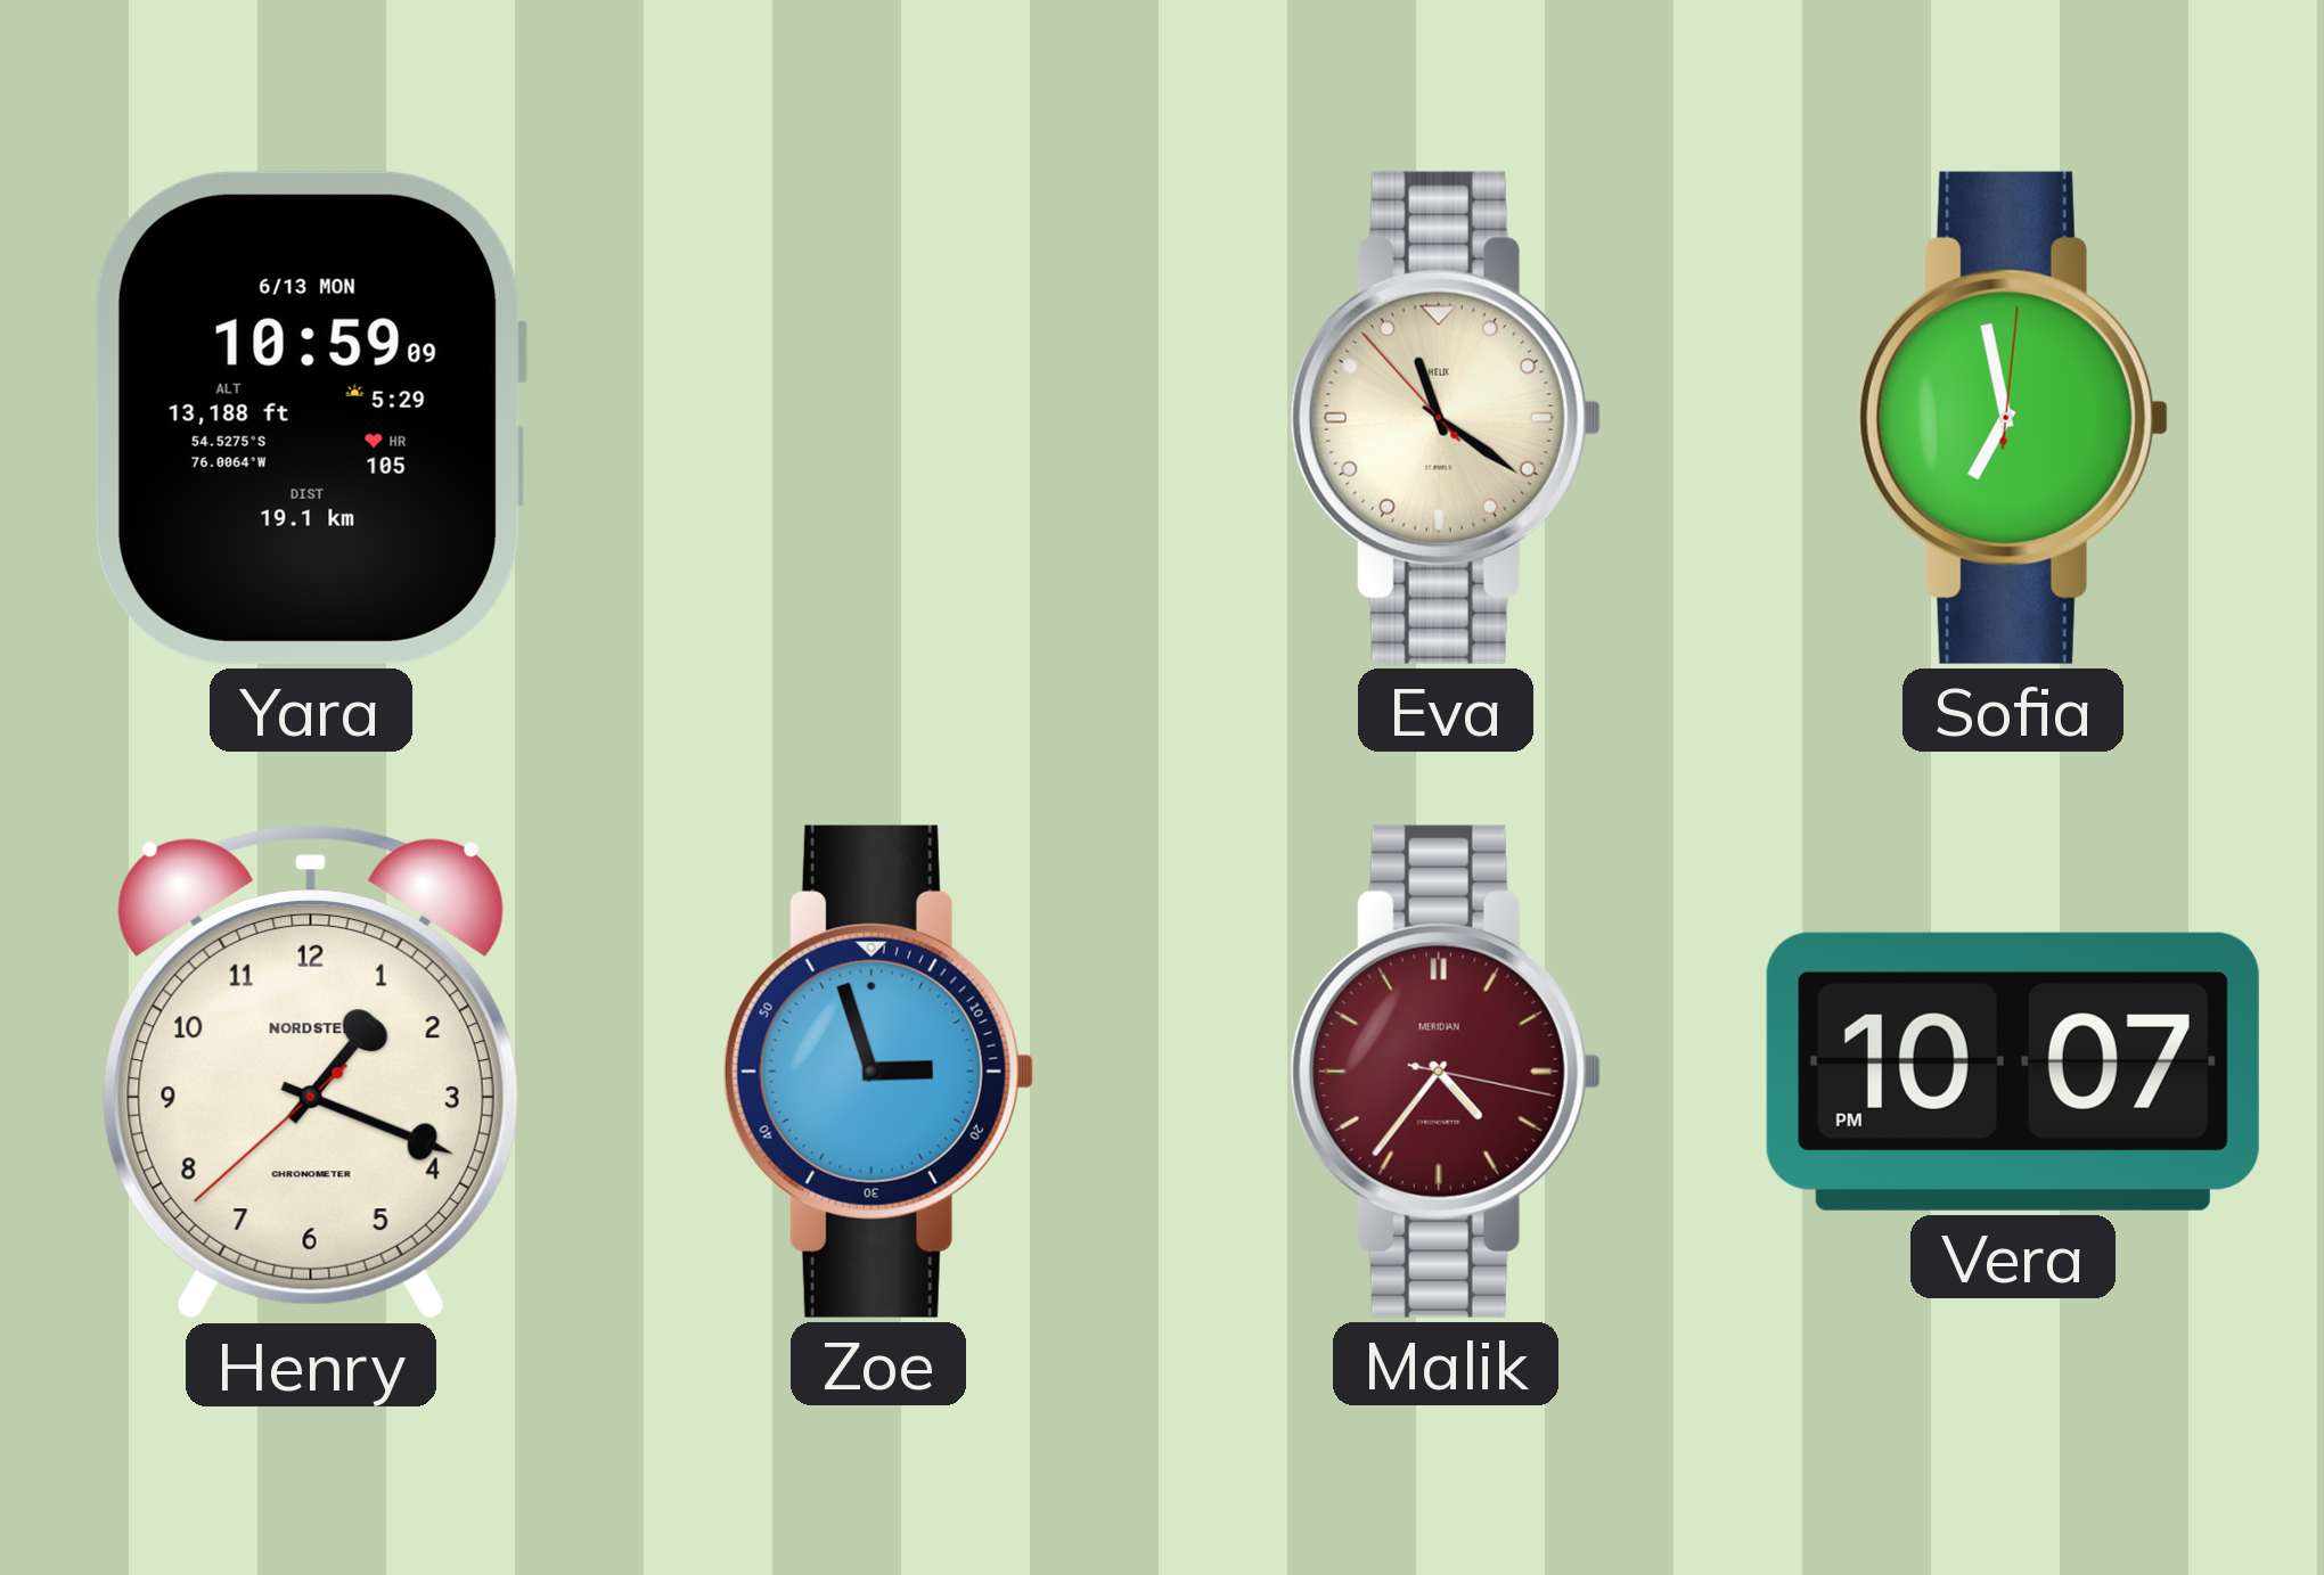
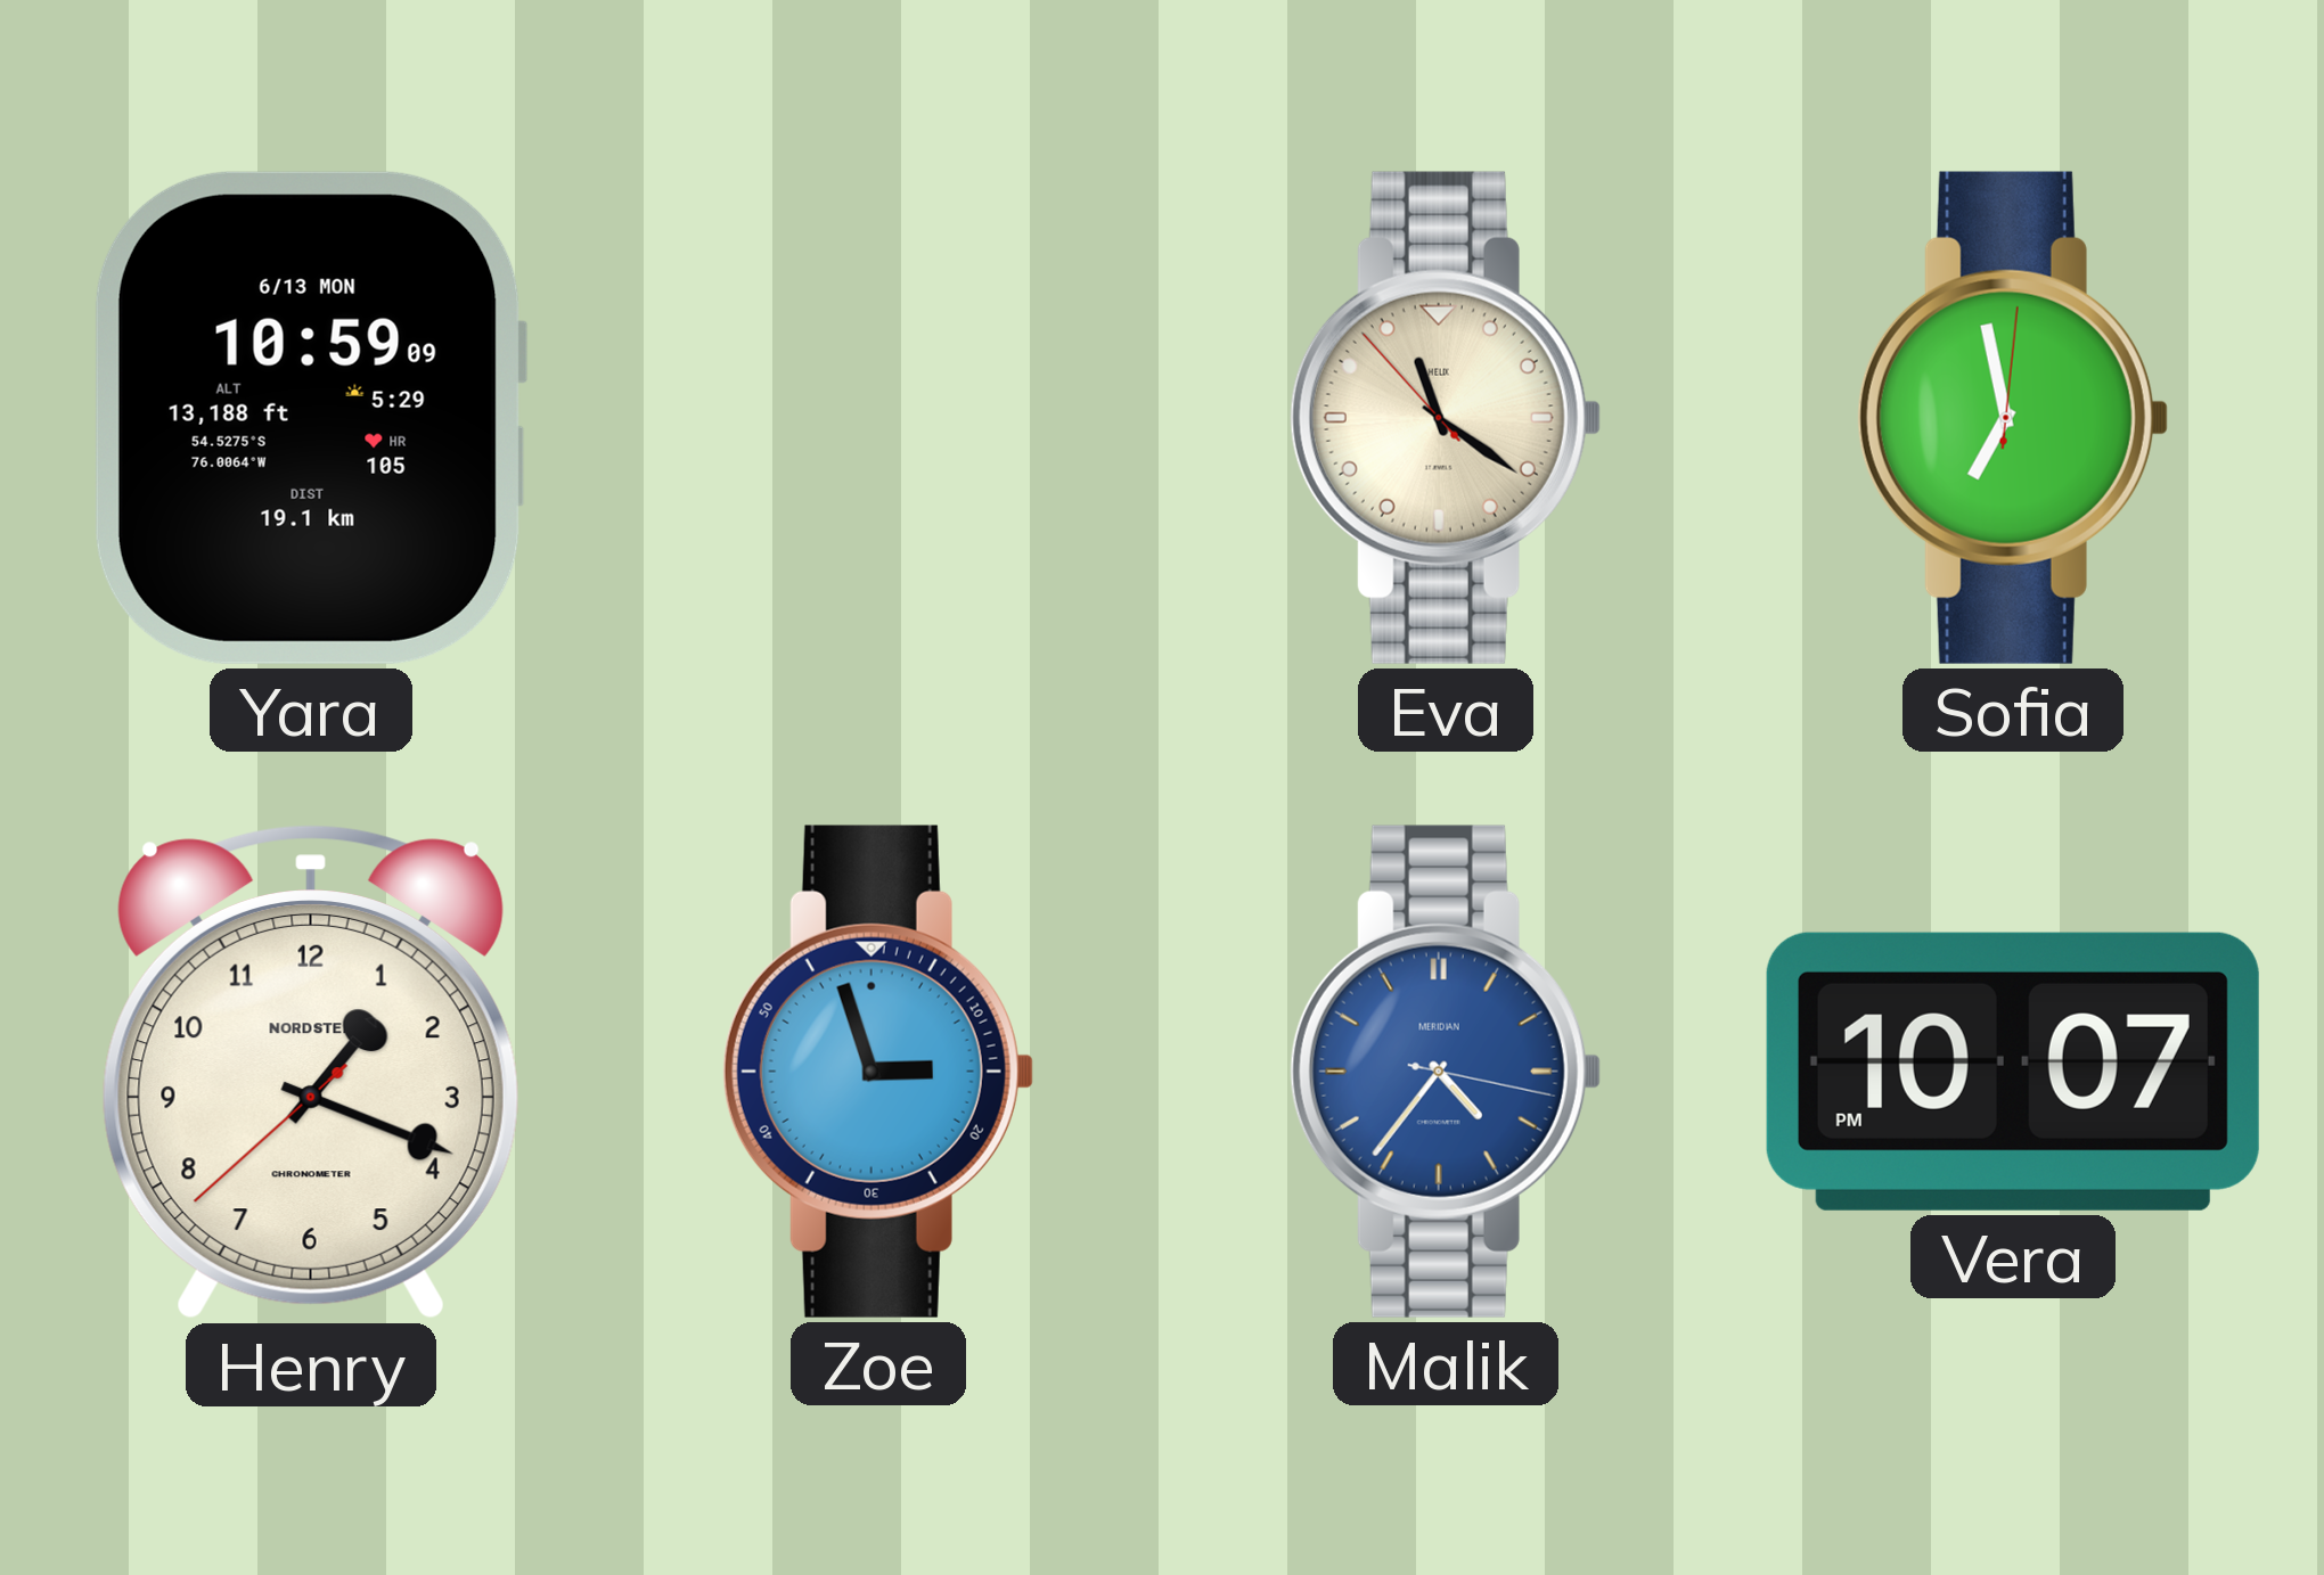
Malik dial: burgundy -> blue (1446, 1072)
